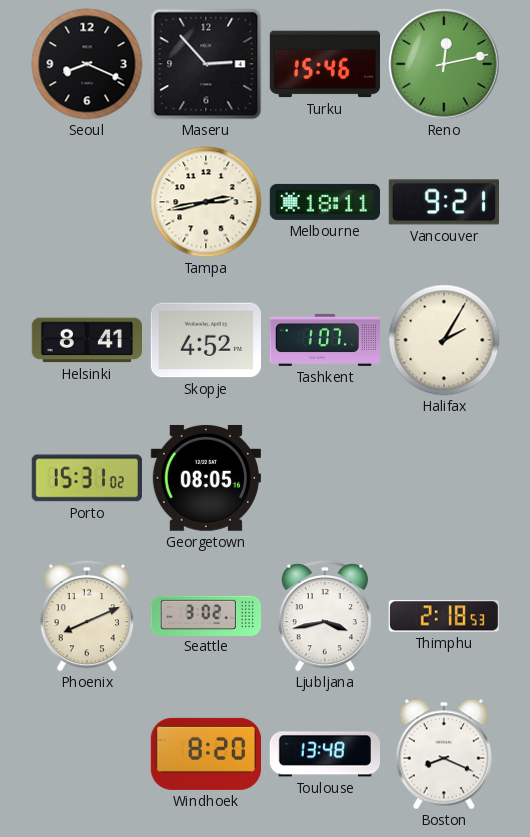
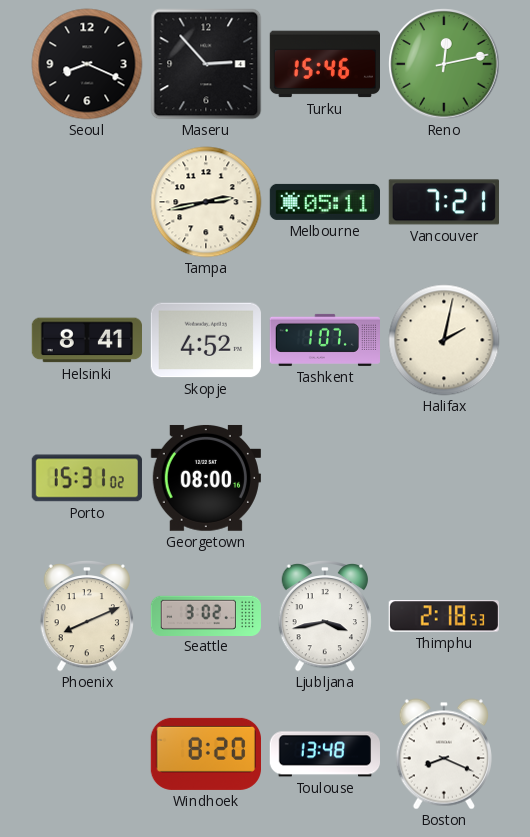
Melbourne: 18:11 -> 05:11 (324, 202)
Vancouver: 9:21 -> 7:21 (444, 202)
Halifax: 2:05 -> 2:02 (444, 340)
Georgetown: 08:05 -> 08:00 (206, 478)
